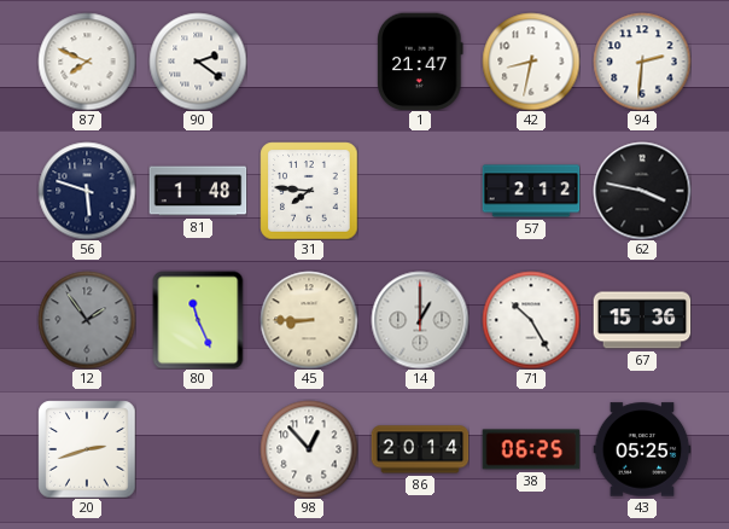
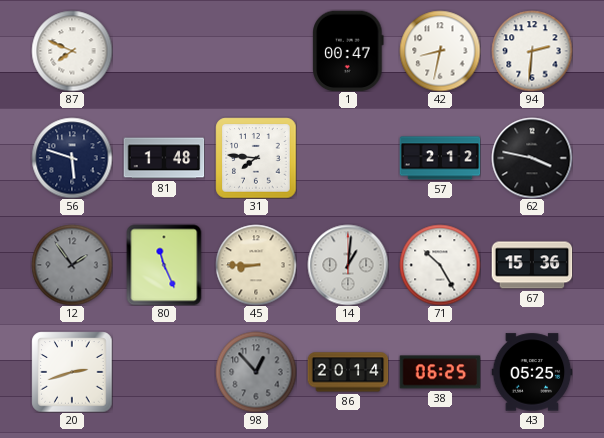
90: 2:21 -> none (198, 62)
1: 21:47 -> 00:47 (348, 51)
14: 1:00 -> 1:01 (348, 265)
98 dial: white -> grey (256, 372)
